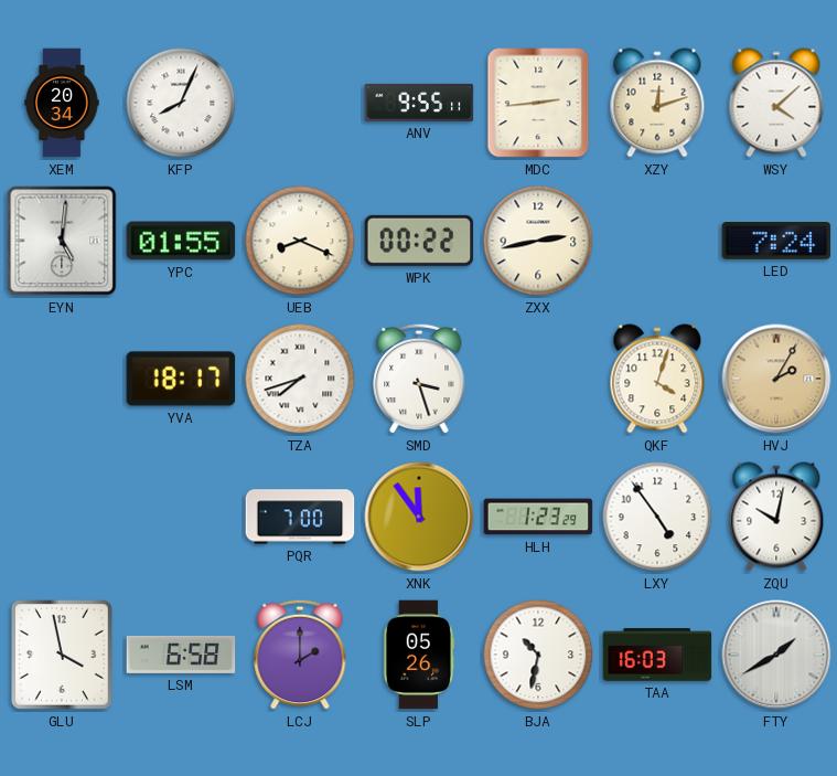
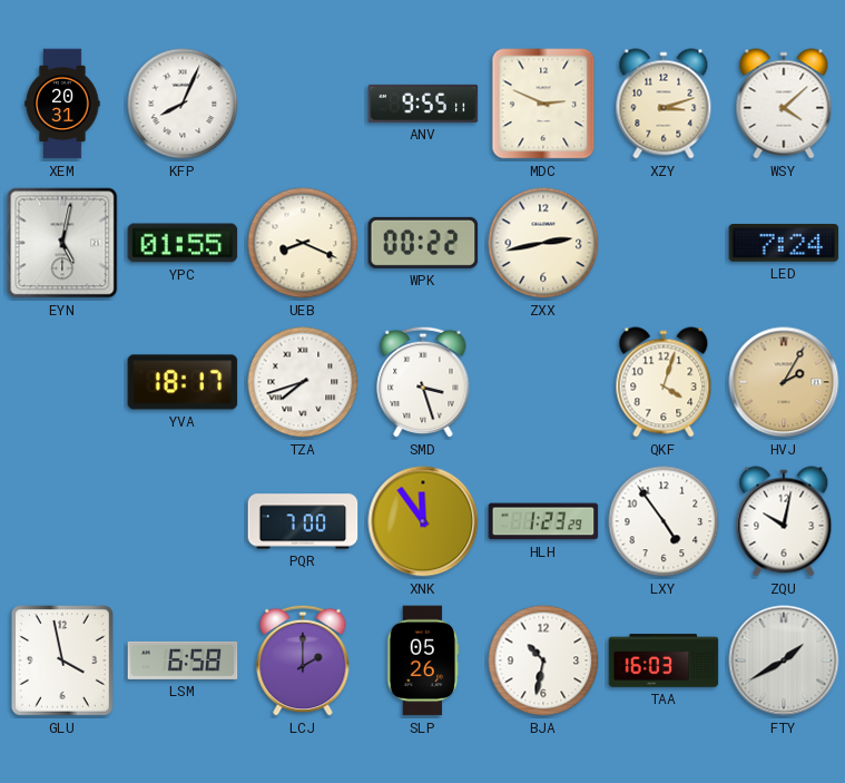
XEM: 20:34 -> 20:31 (62, 104)
MDC: 2:44 -> 2:49 (543, 104)
XZY: 12:12 -> 3:12 (664, 104)
EYN: 5:01 -> 5:02 (62, 243)
